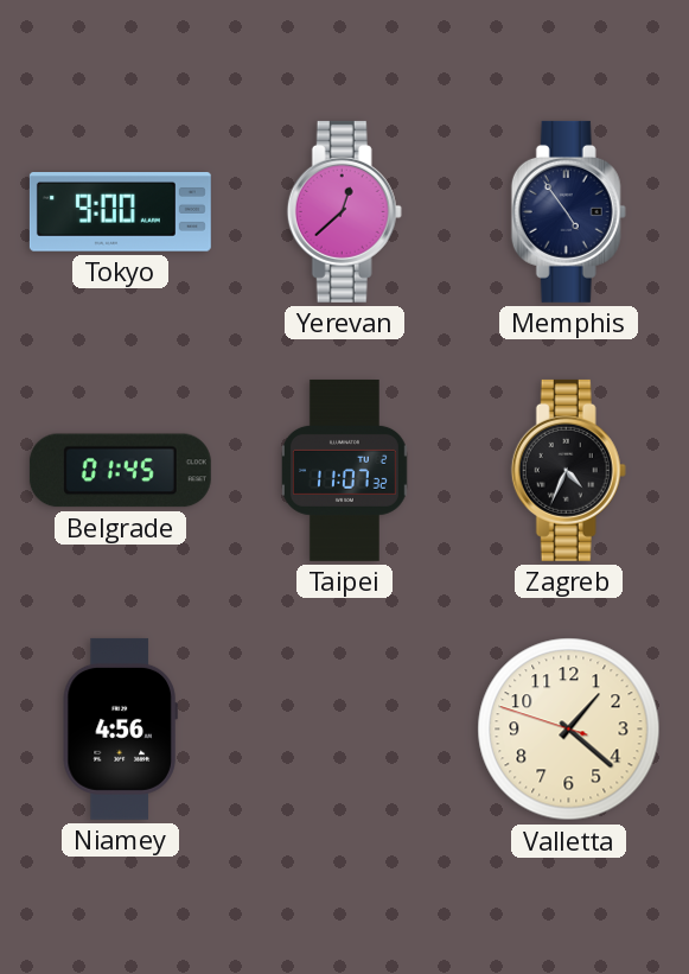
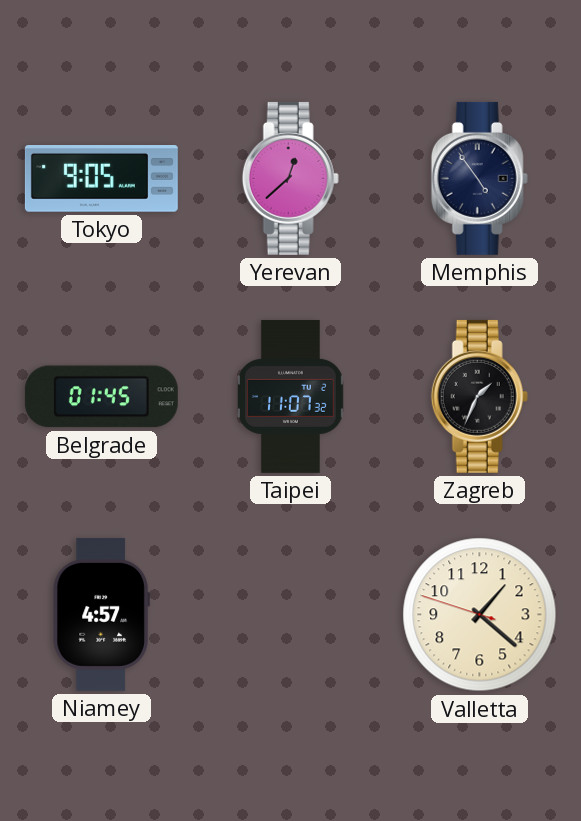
Tokyo: 9:00 -> 9:05 (101, 179)
Zagreb: 4:34 -> 1:34 (479, 396)
Niamey: 4:56 -> 4:57 (101, 614)
